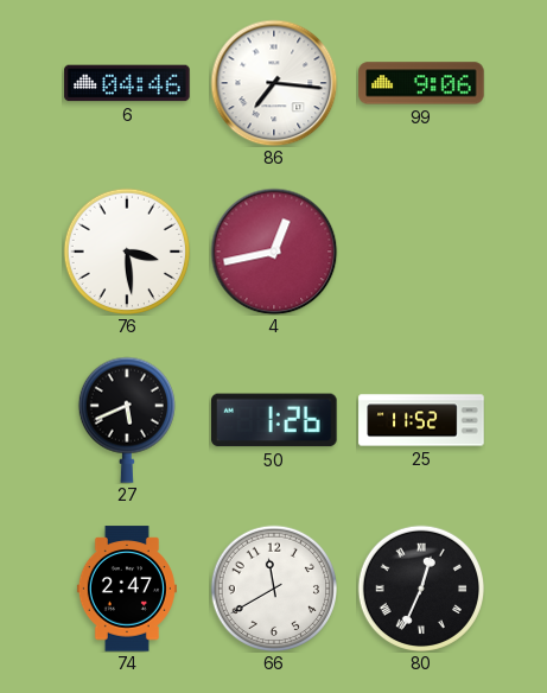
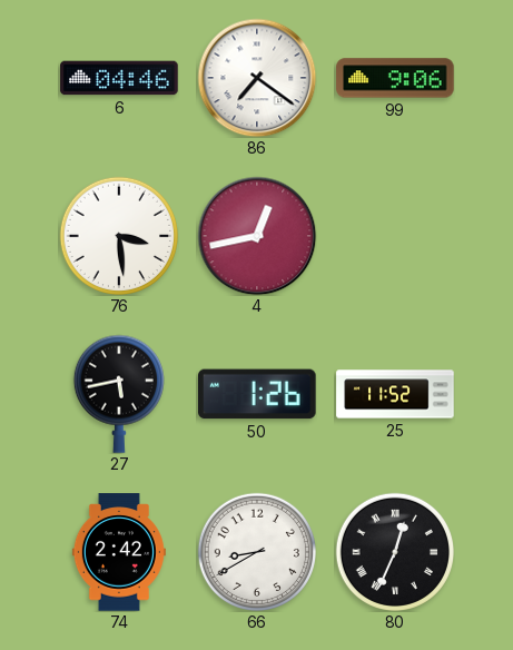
86: 7:16 -> 7:21 (257, 78)
27: 5:41 -> 5:43 (119, 394)
74: 2:47 -> 2:42 (119, 552)
66: 11:40 -> 8:40 (256, 551)
